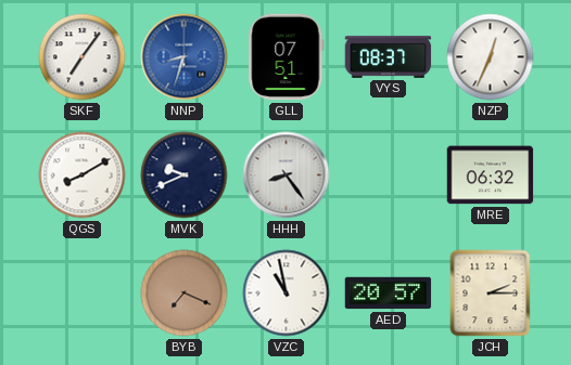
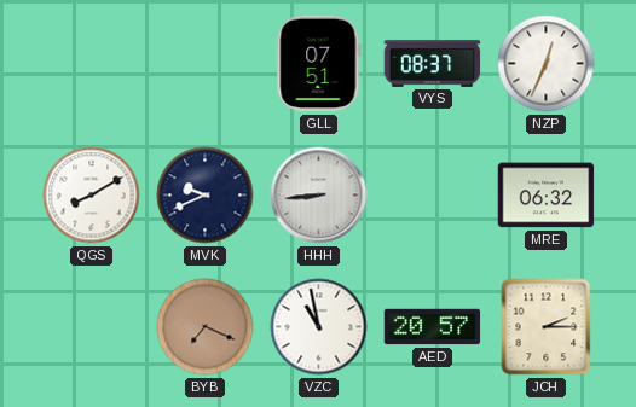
SKF: 7:06 -> none (83, 57)
NNP: 8:33 -> none (185, 57)
HHH: 8:24 -> 8:44 (319, 196)
